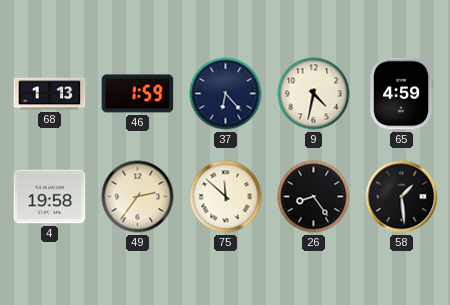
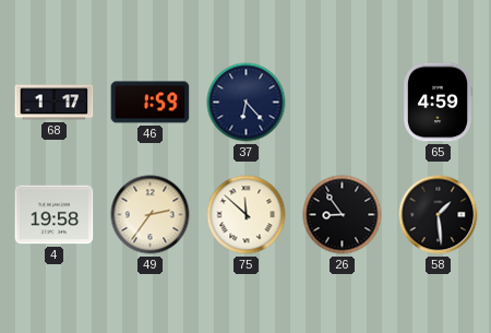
68: 1:13 -> 1:17 (55, 103)
9: 4:32 -> none (314, 94)
26: 8:24 -> 8:54 (343, 215)
